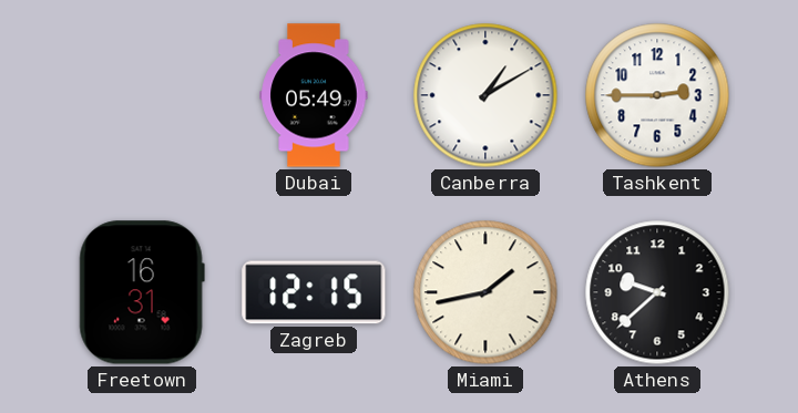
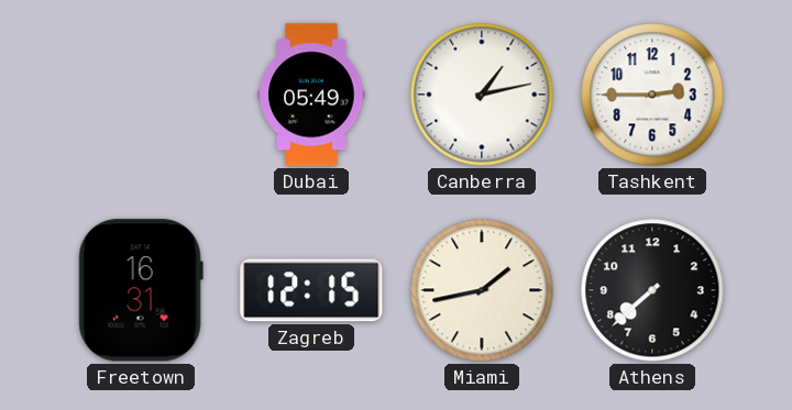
Canberra: 1:10 -> 1:13 (482, 95)
Athens: 9:38 -> 7:38 (652, 290)
